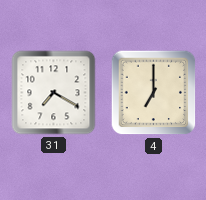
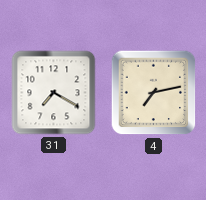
4: 7:00 -> 7:13 (154, 93)
